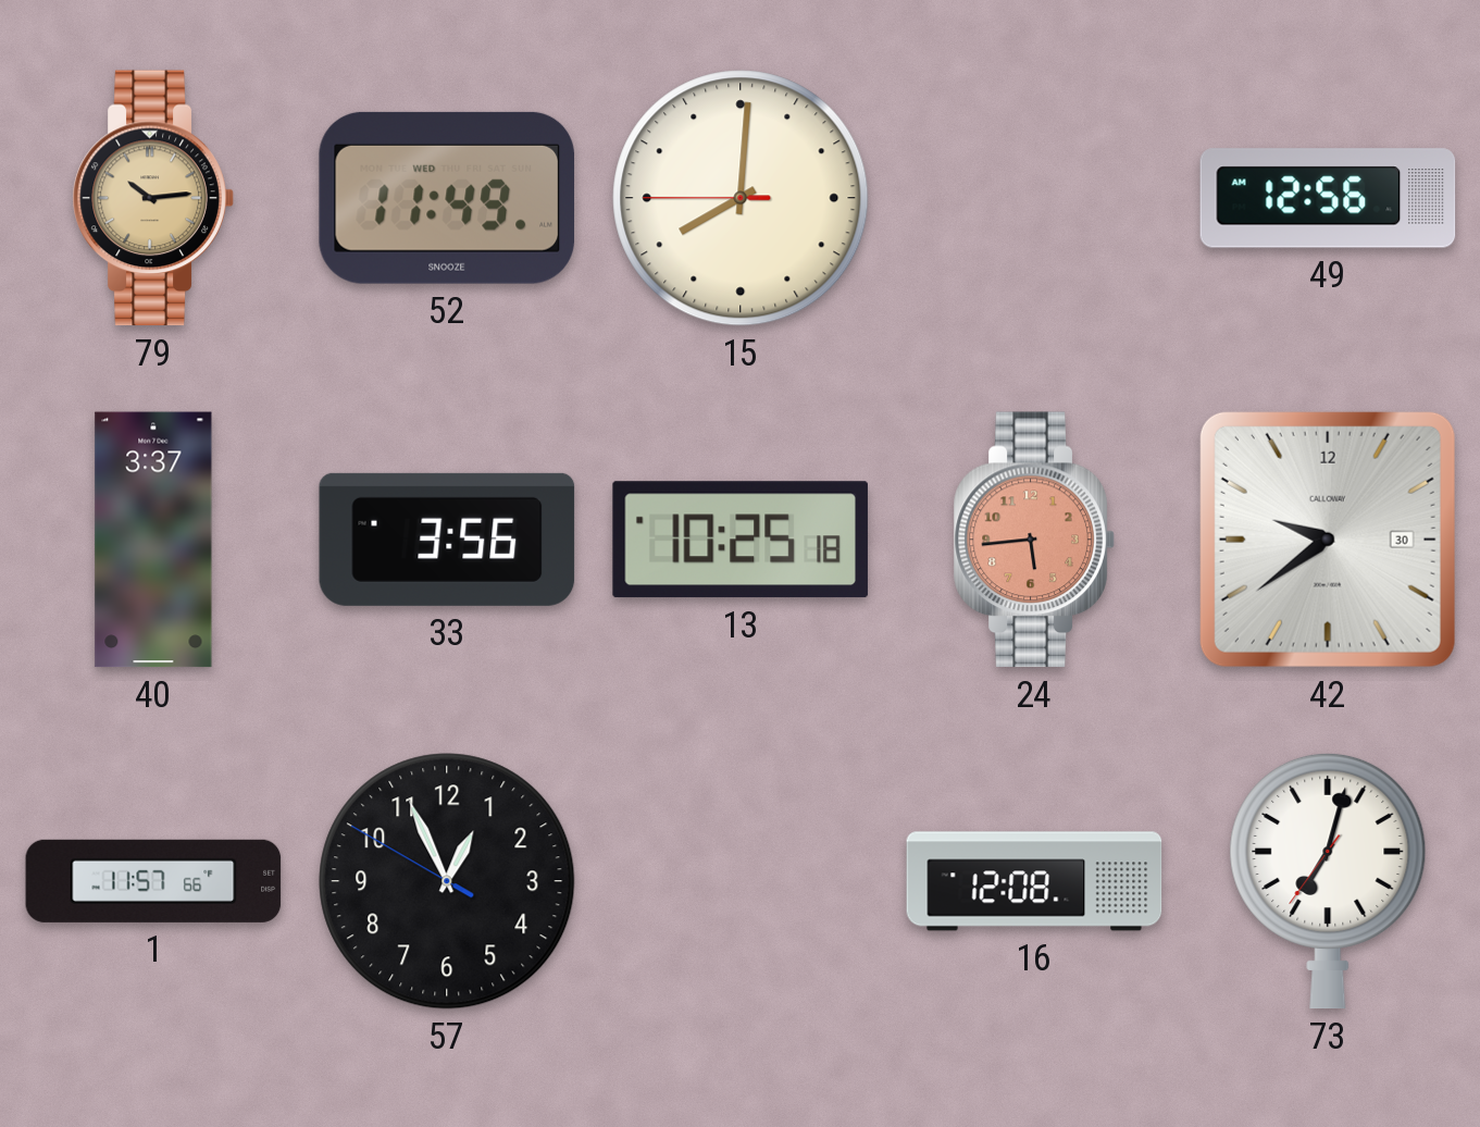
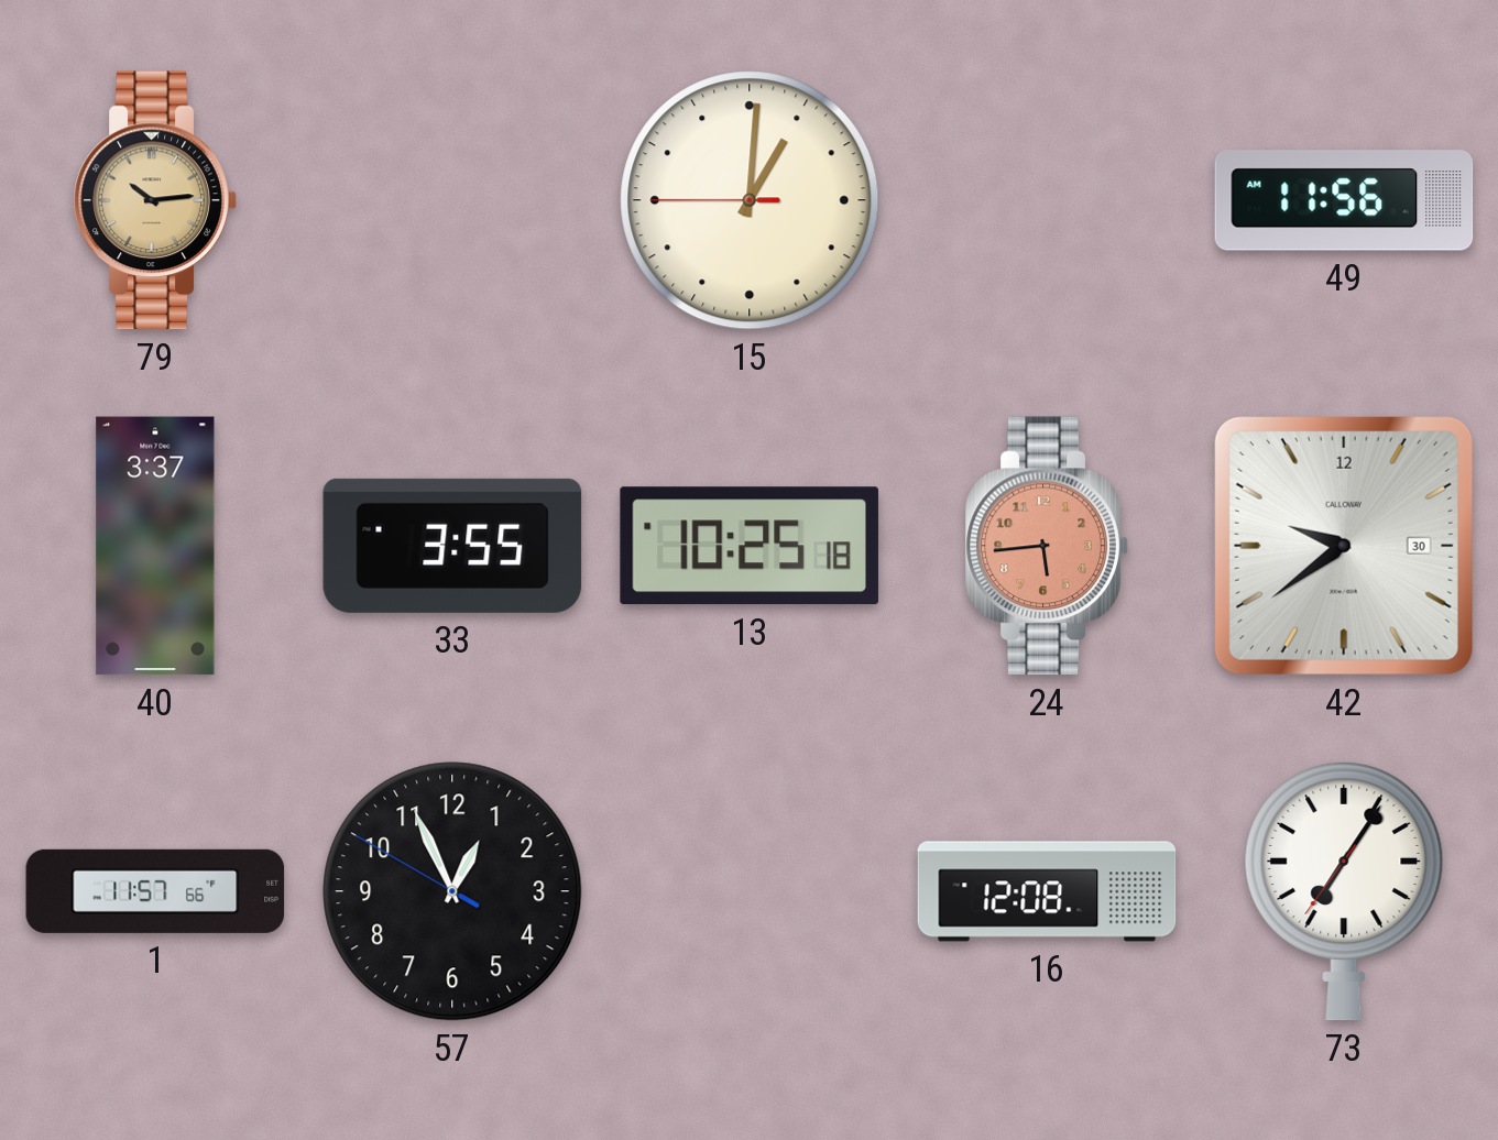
52: 11:49 -> none (446, 198)
15: 8:00 -> 1:00 (750, 200)
49: 12:56 -> 11:56 (1344, 200)
33: 3:56 -> 3:55 (452, 546)
73: 7:02 -> 7:05 (1344, 891)
